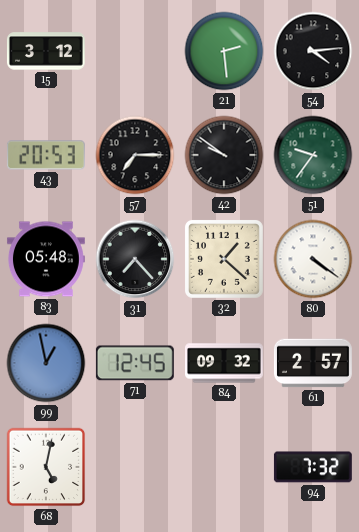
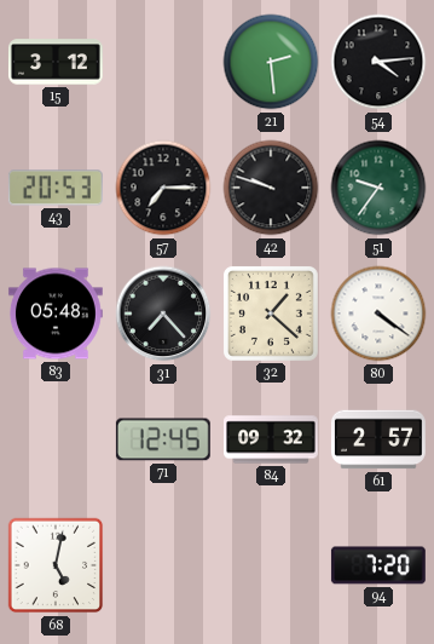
42: 9:51 -> 9:48 (271, 188)
99: 12:58 -> none (46, 363)
94: 7:32 -> 7:20 (378, 565)
